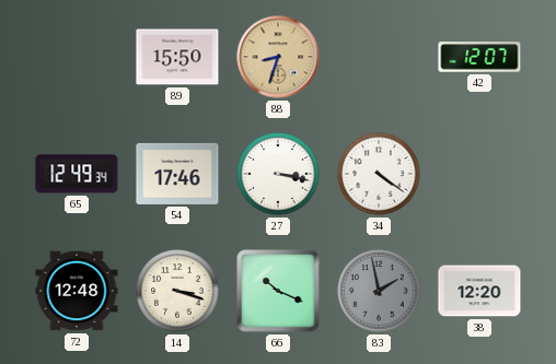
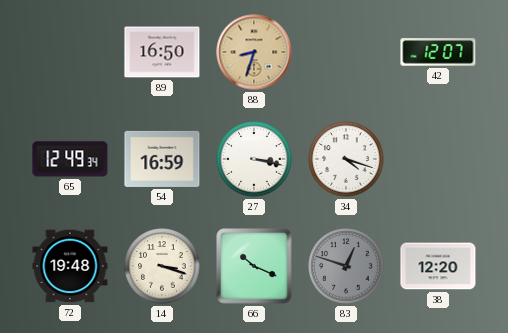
89: 15:50 -> 16:50 (162, 52)
54: 17:46 -> 16:59 (162, 159)
34: 4:21 -> 4:18 (346, 159)
72: 12:48 -> 19:48 (70, 266)
83: 1:58 -> 12:48 (346, 266)
